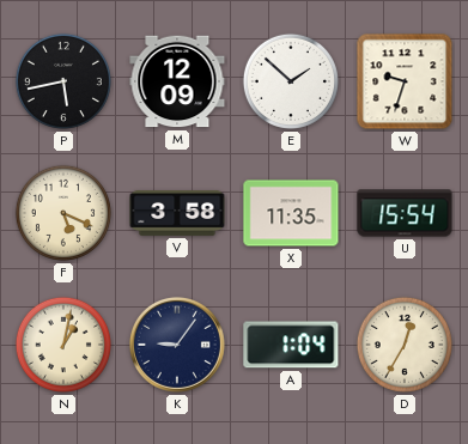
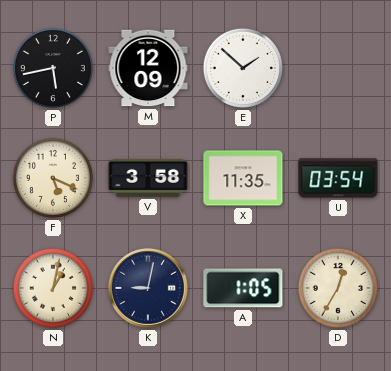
W: 9:33 -> none (405, 81)
U: 15:54 -> 03:54 (338, 178)
K: 9:06 -> 9:02 (148, 288)
A: 1:04 -> 1:05 (243, 288)
